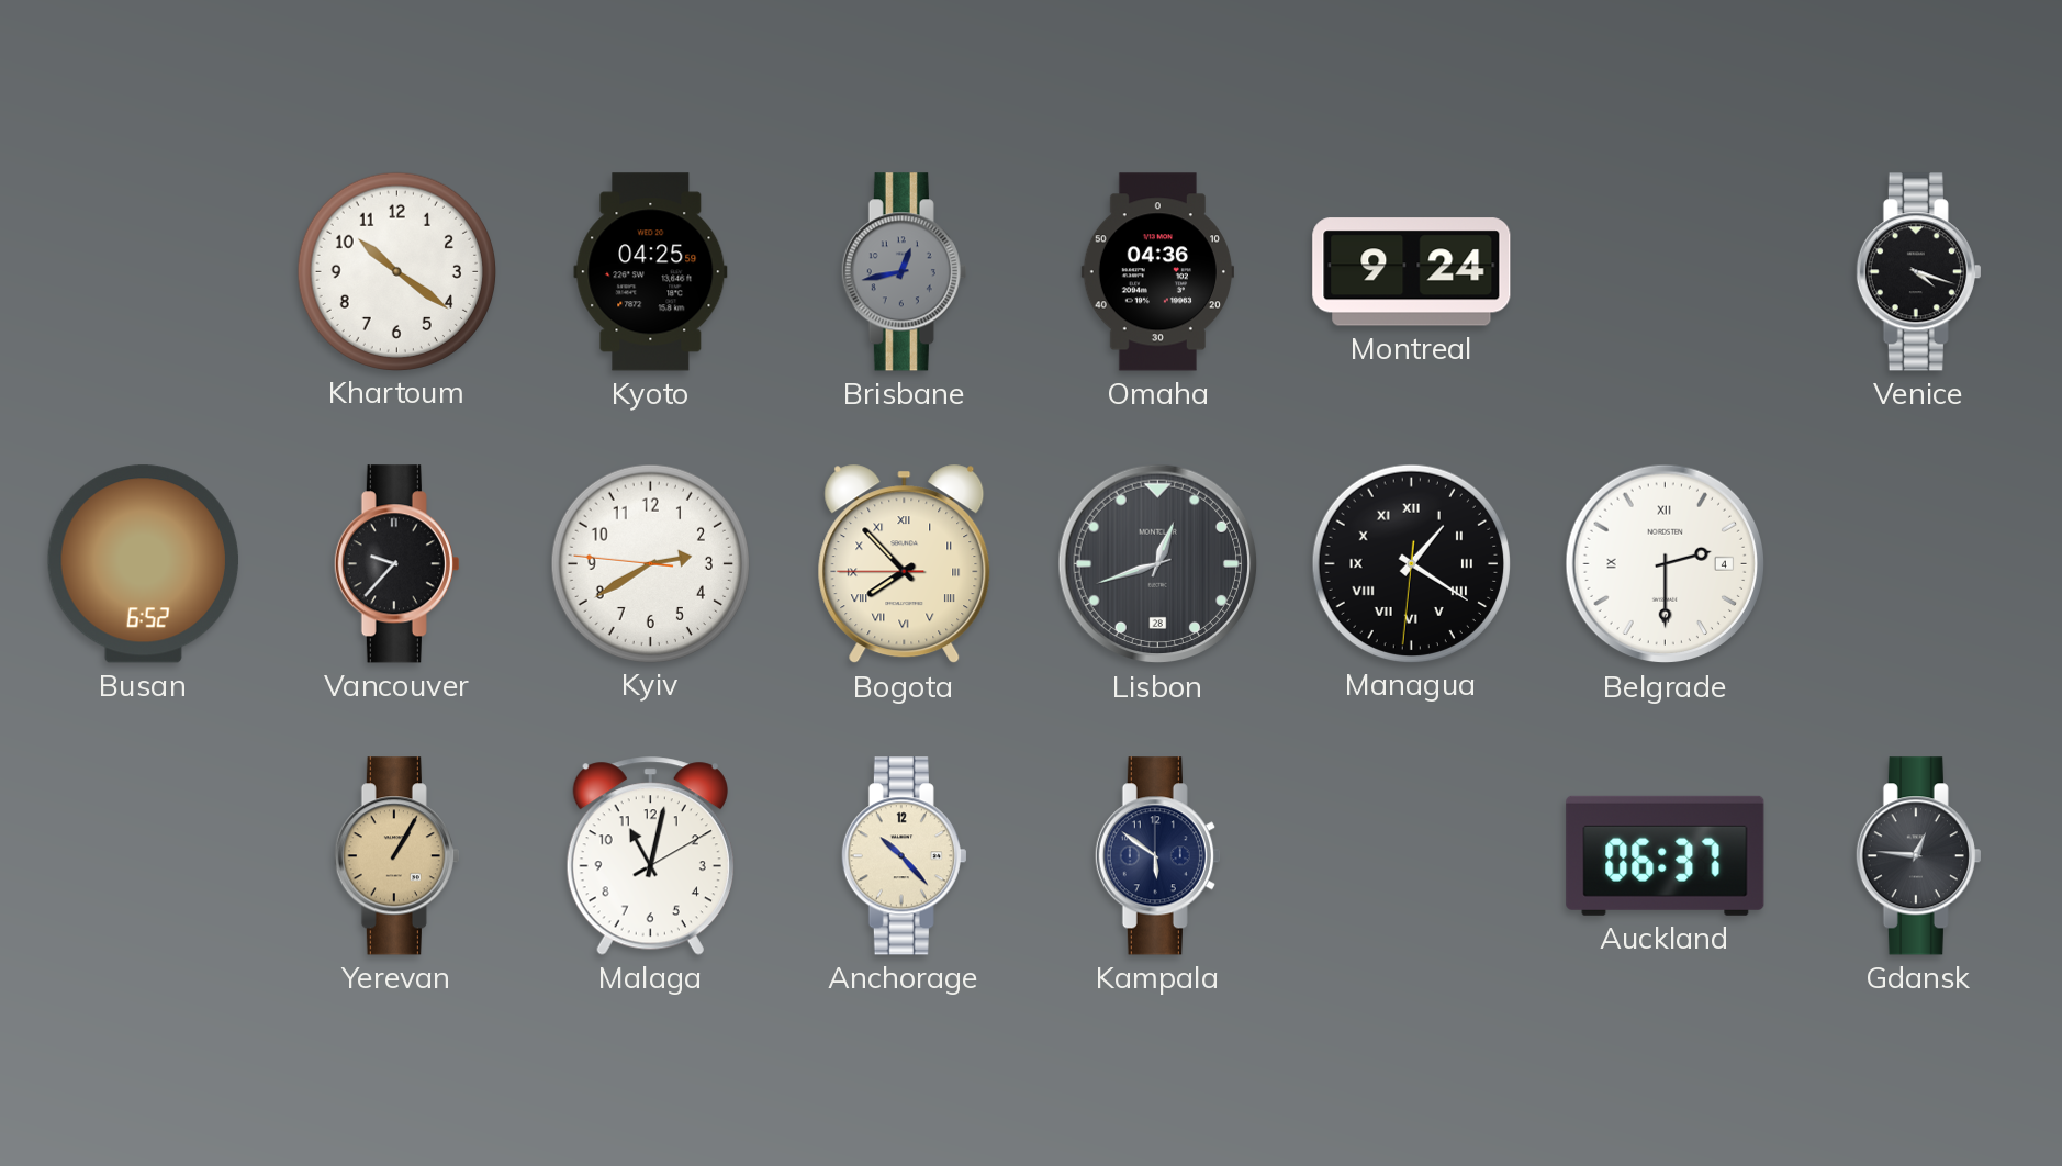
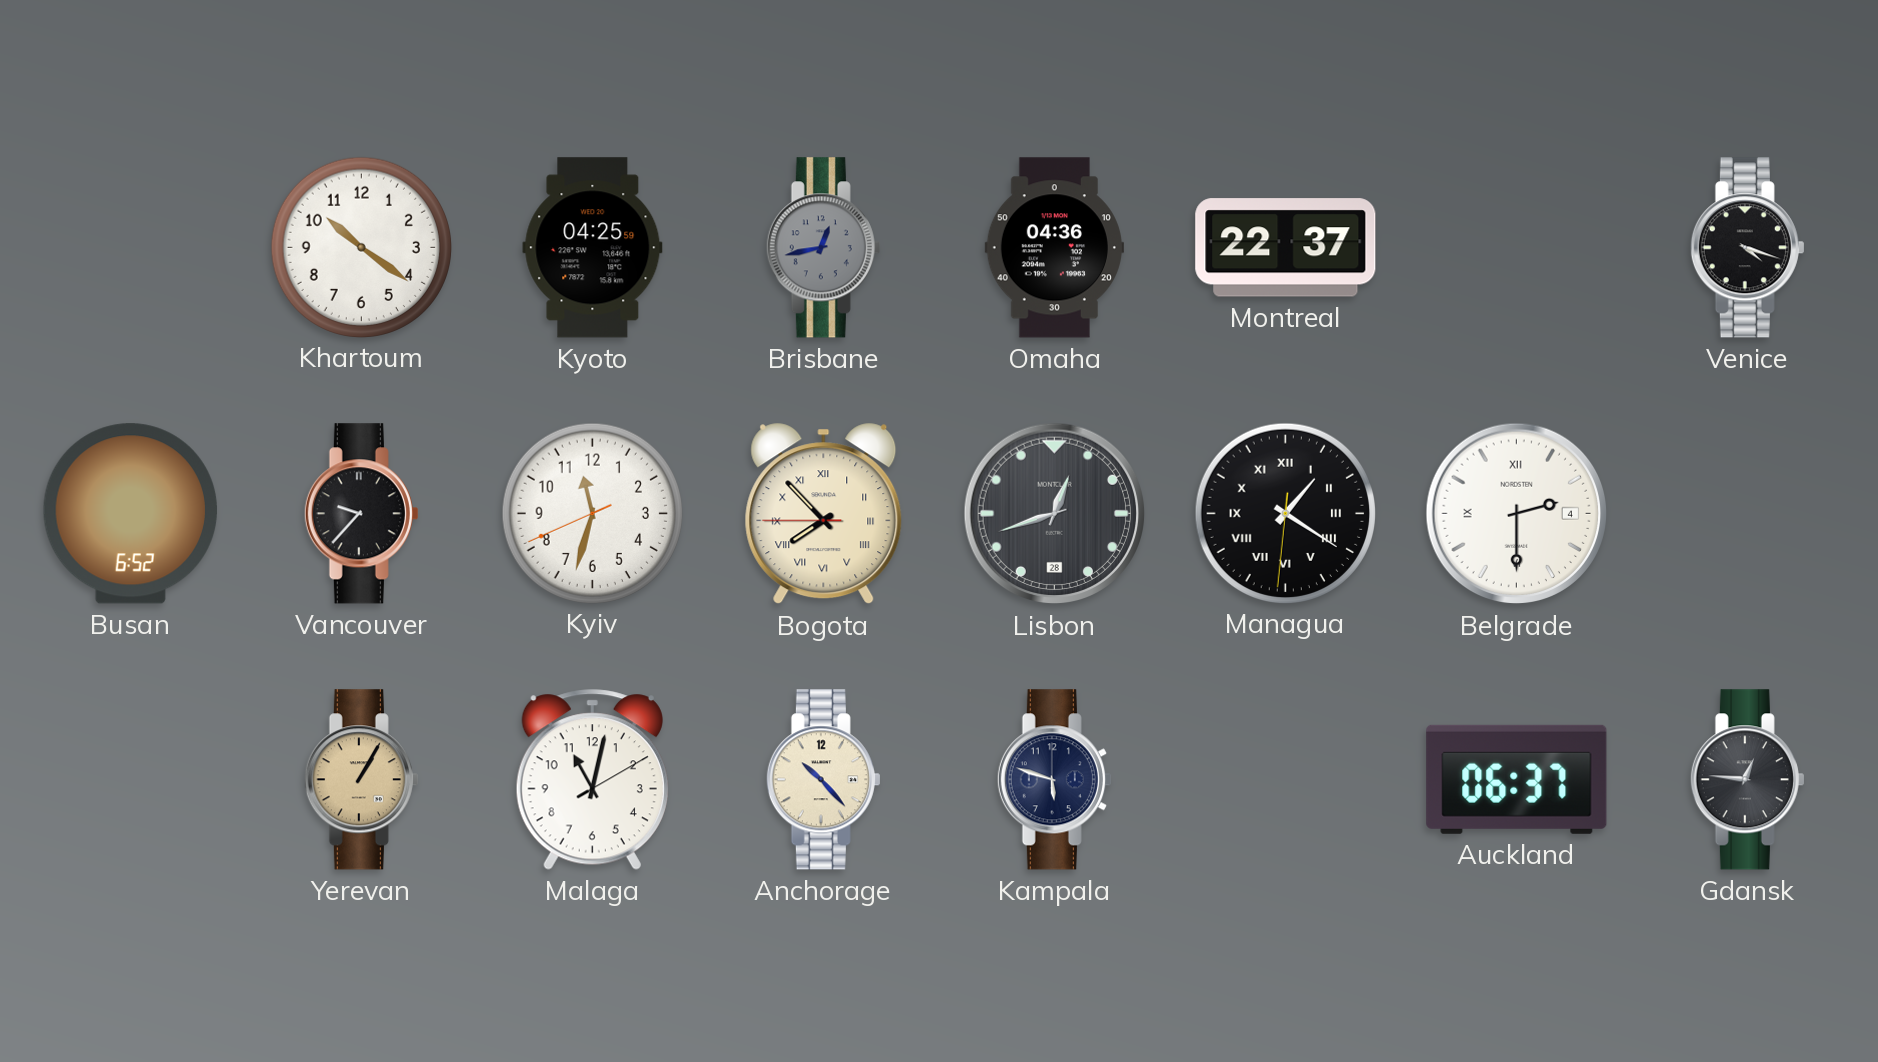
Montreal: 9:24 -> 22:37 (1286, 248)
Kyiv: 2:39 -> 11:32 (592, 513)
Kampala: 5:51 -> 5:48 (1054, 780)
